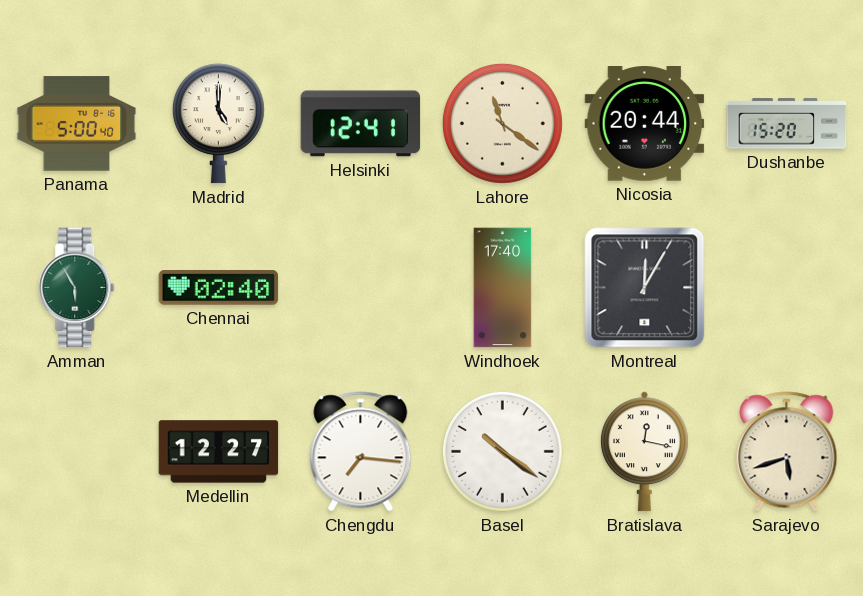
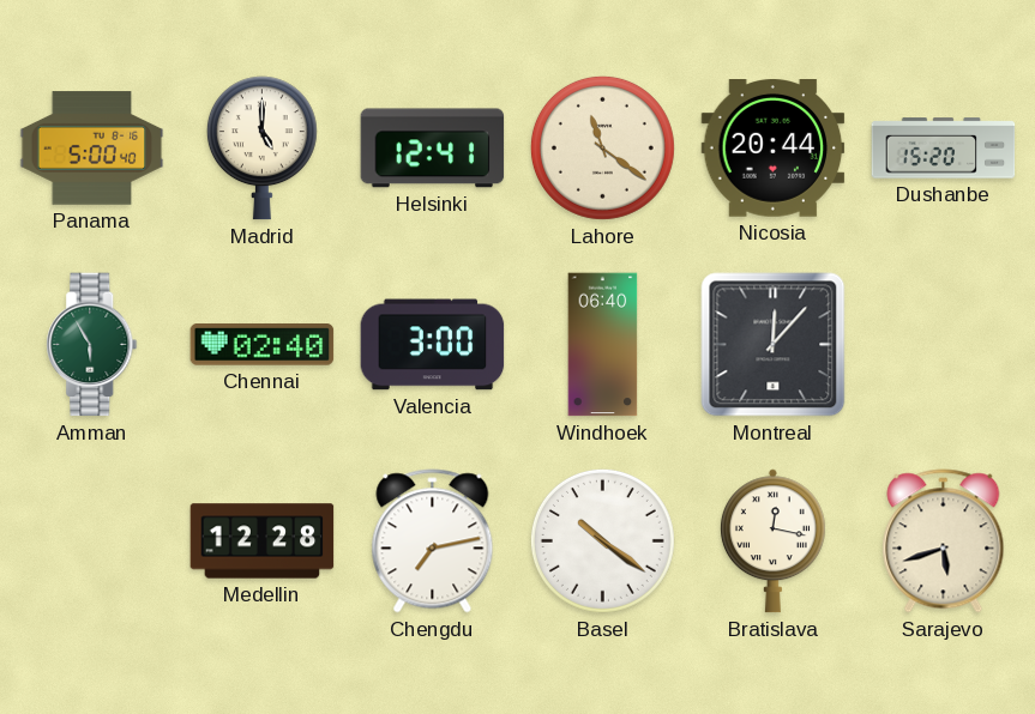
Valencia: none -> 3:00 (433, 345)
Windhoek: 17:40 -> 06:40 (603, 345)
Montreal: 12:05 -> 12:07 (774, 345)
Medellin: 12:27 -> 12:28 (263, 541)
Chengdu: 7:16 -> 7:13 (433, 541)
